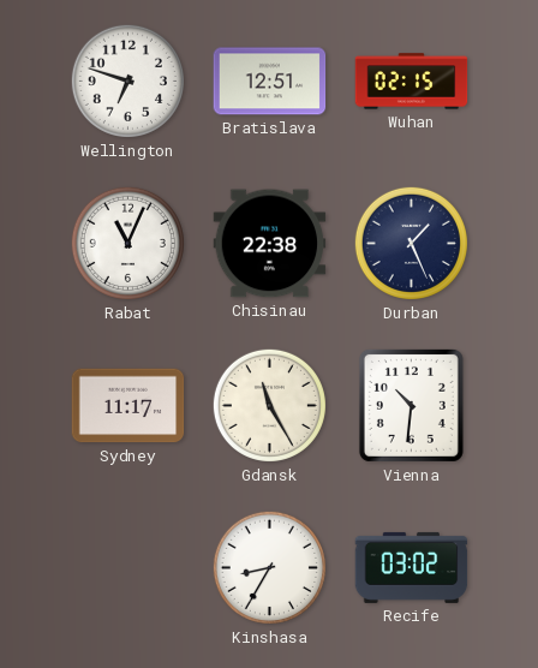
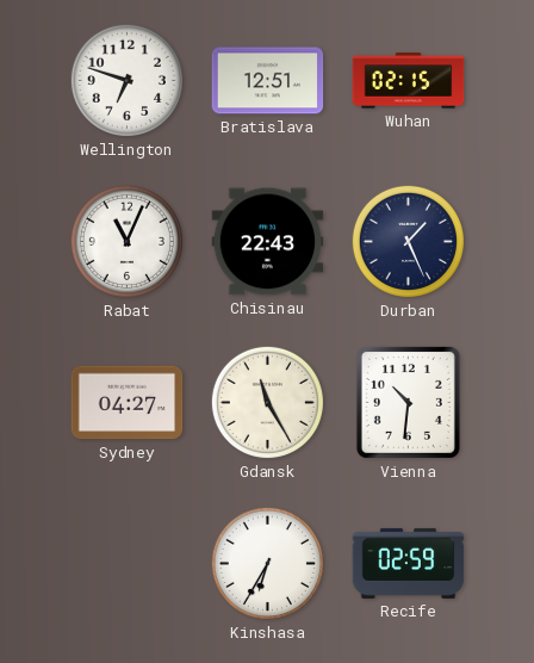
Chisinau: 22:38 -> 22:43 (268, 242)
Sydney: 11:17 -> 04:27 (128, 403)
Kinshasa: 8:35 -> 6:35 (267, 563)
Recife: 03:02 -> 02:59 (409, 563)
